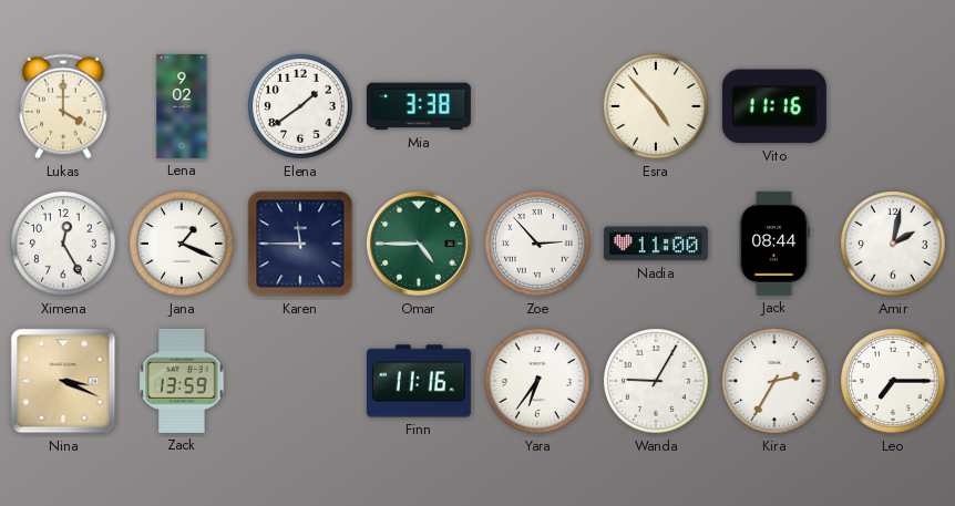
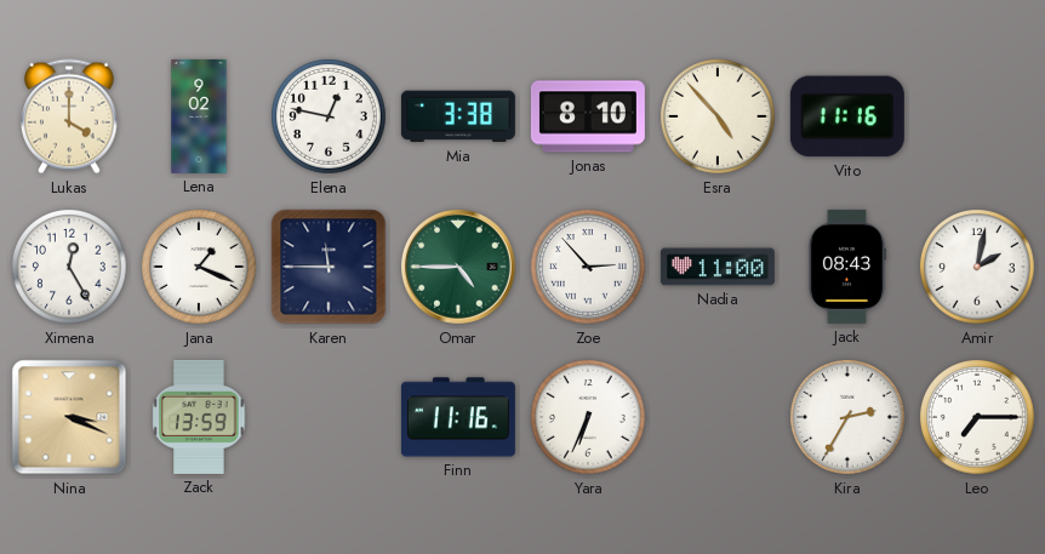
Elena: 1:39 -> 12:47 (329, 116)
Jonas: none -> 8:10 (588, 116)
Jack: 08:44 -> 08:43 (846, 267)
Yara: 6:36 -> 6:34 (588, 417)
Wanda: 9:05 -> none (656, 381)
